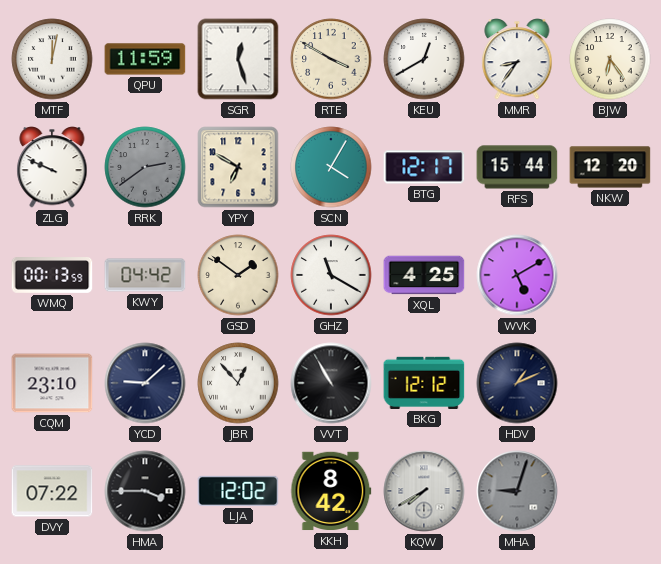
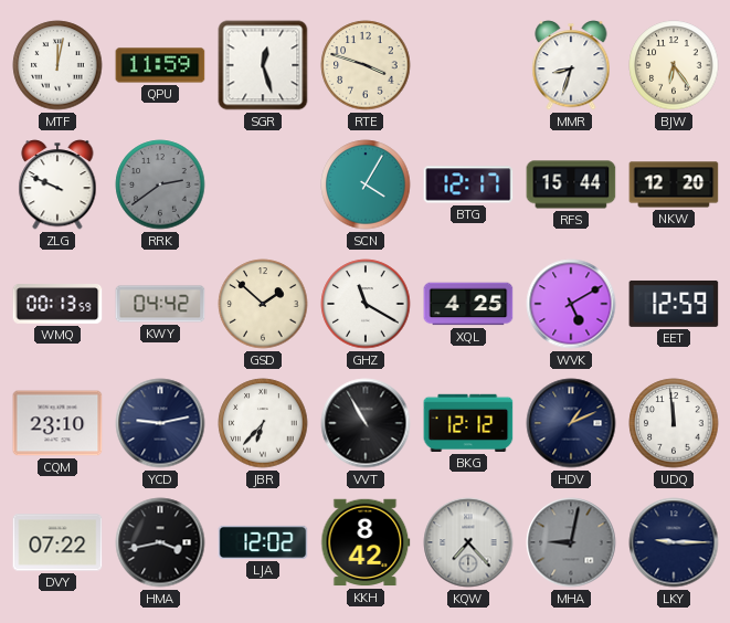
RTE: 3:50 -> 3:48 (366, 65)
KEU: 12:40 -> none (424, 59)
MMR: 8:36 -> 8:33 (571, 65)
YPY: 6:50 -> none (238, 167)
GSD: 1:51 -> 1:52 (263, 304)
EET: none -> 12:59 (674, 304)
YCD: 9:08 -> 9:13 (160, 423)
JBR: 12:53 -> 6:37 (263, 423)
UDQ: none -> 11:59 (674, 423)
HMA: 3:45 -> 3:43 (160, 542)
KQW: 7:40 -> 7:23 (468, 542)
MHA: 9:03 -> 9:02 (571, 542)
LKY: none -> 9:15 (674, 542)
